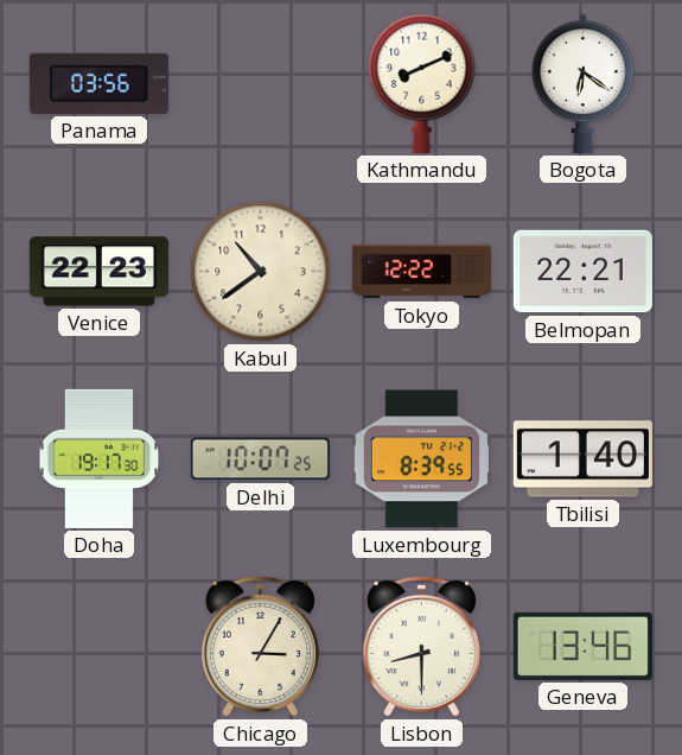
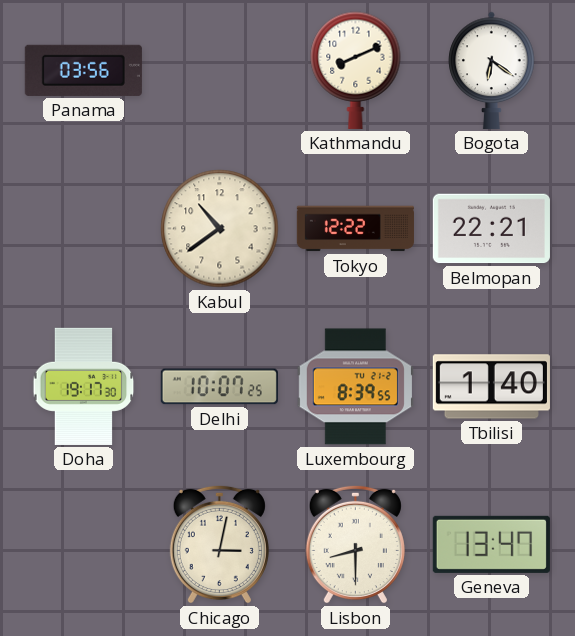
Venice: 22:23 -> none (98, 272)
Chicago: 3:05 -> 3:02 (219, 544)
Geneva: 13:46 -> 13:47 (491, 544)
